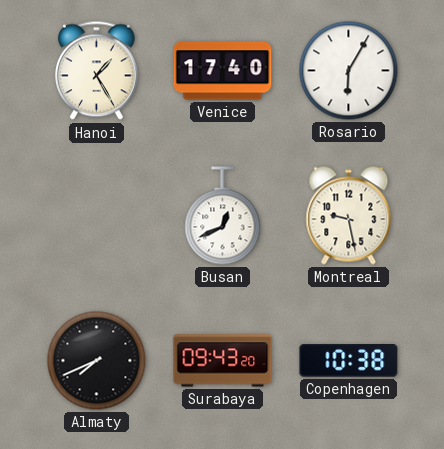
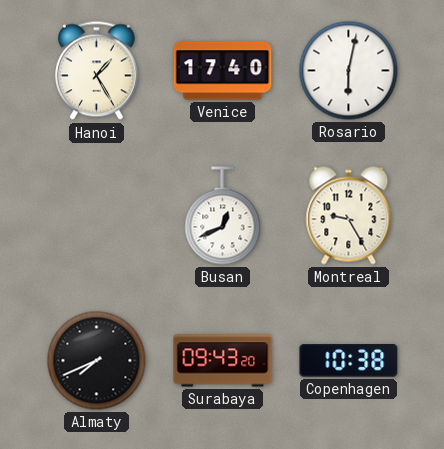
Rosario: 6:05 -> 6:02 (349, 71)
Montreal: 9:28 -> 9:25 (349, 216)
